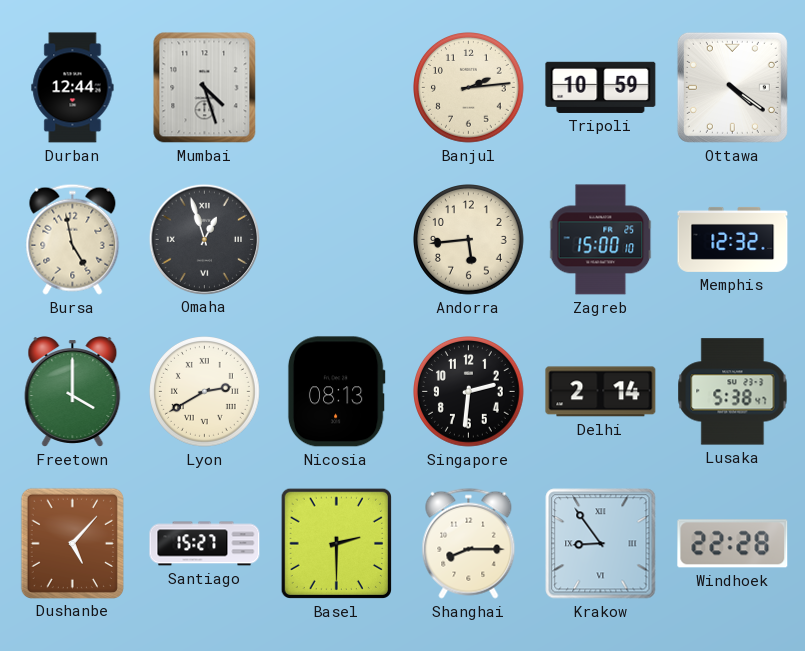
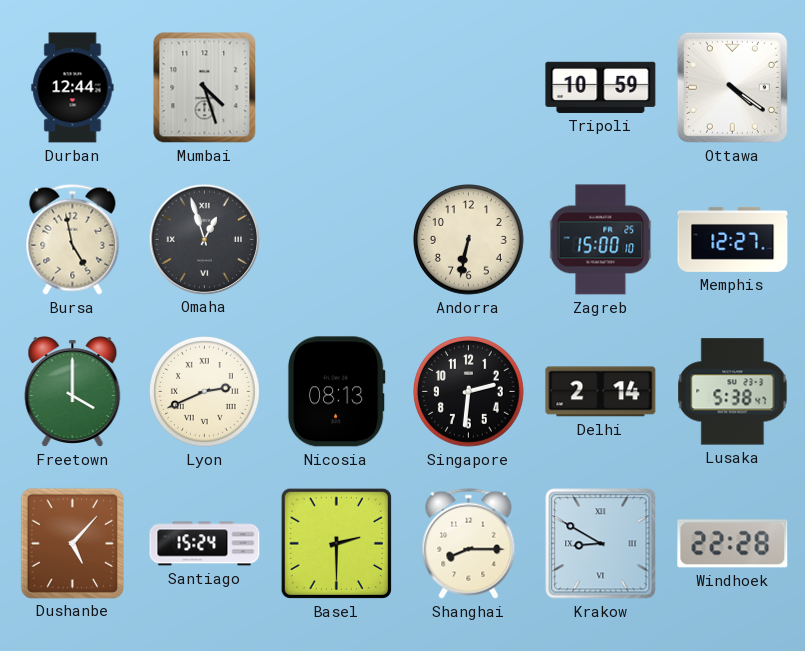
Banjul: 2:14 -> none (469, 88)
Andorra: 5:44 -> 6:32 (469, 240)
Memphis: 12:32 -> 12:27 (733, 239)
Lyon: 2:40 -> 2:41 (205, 392)
Santiago: 15:27 -> 15:24 (205, 544)
Krakow: 8:54 -> 8:50 (601, 544)
